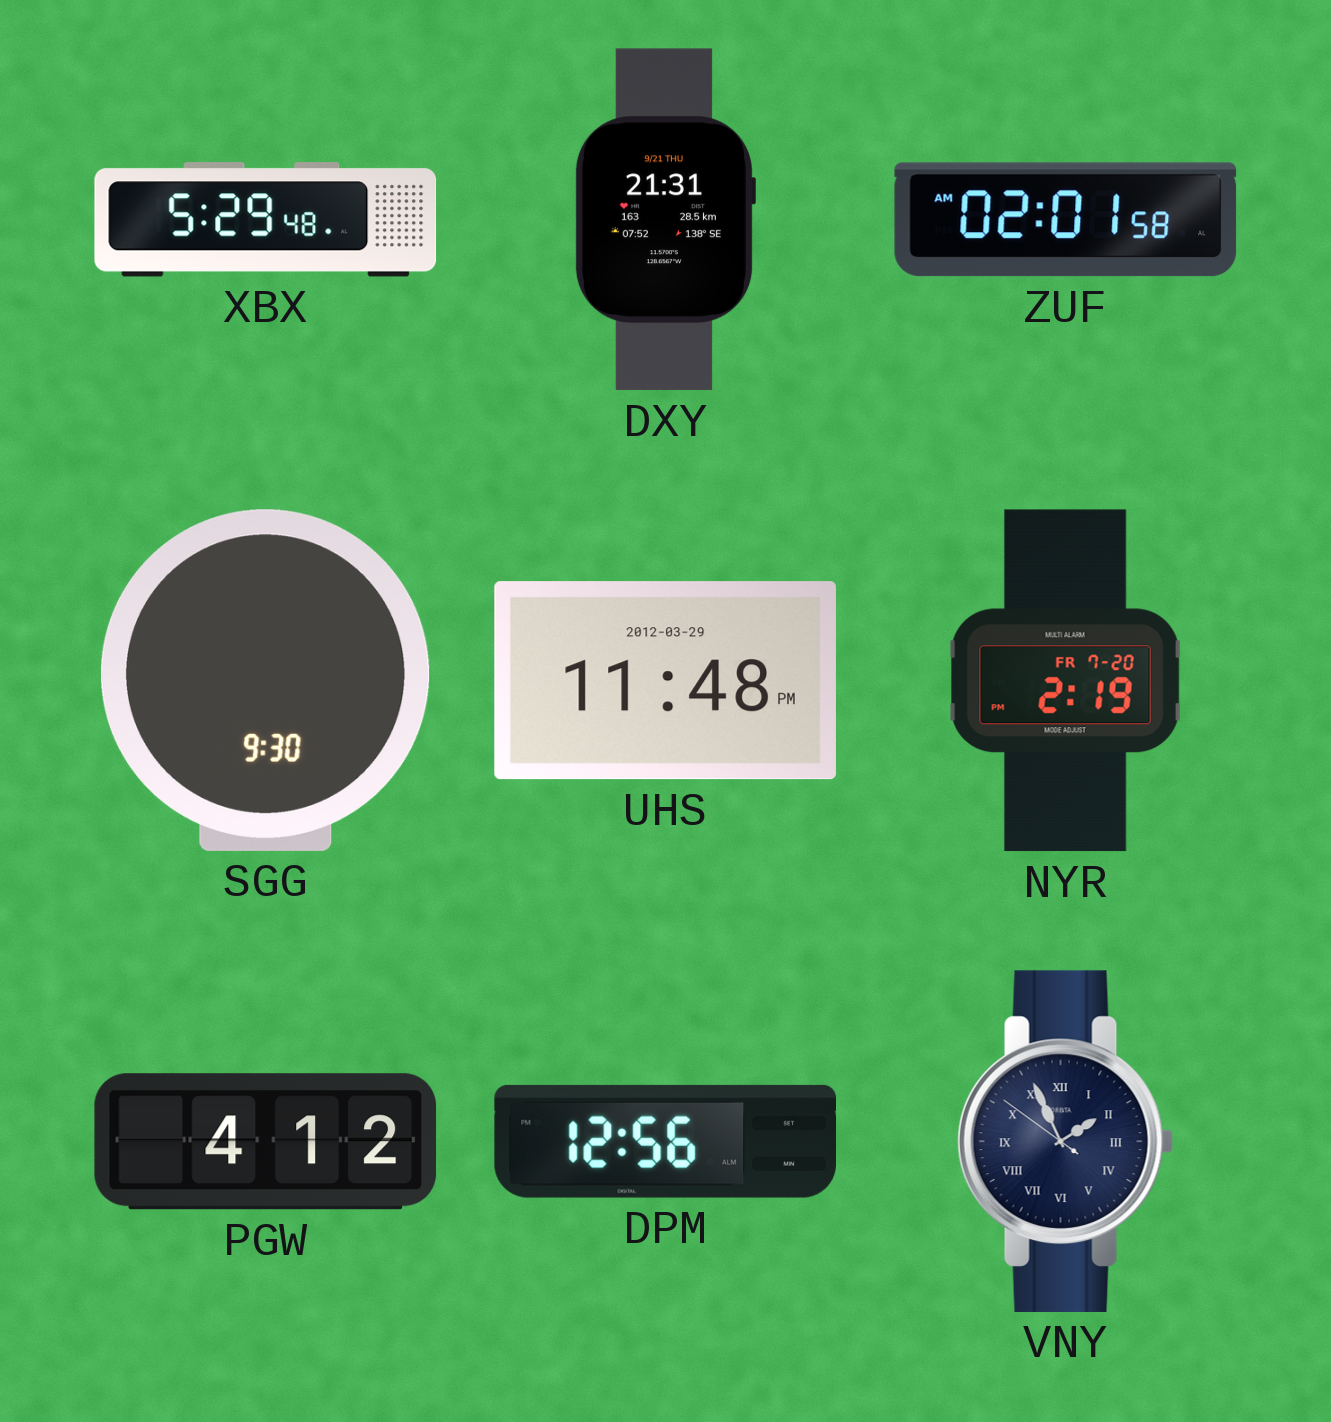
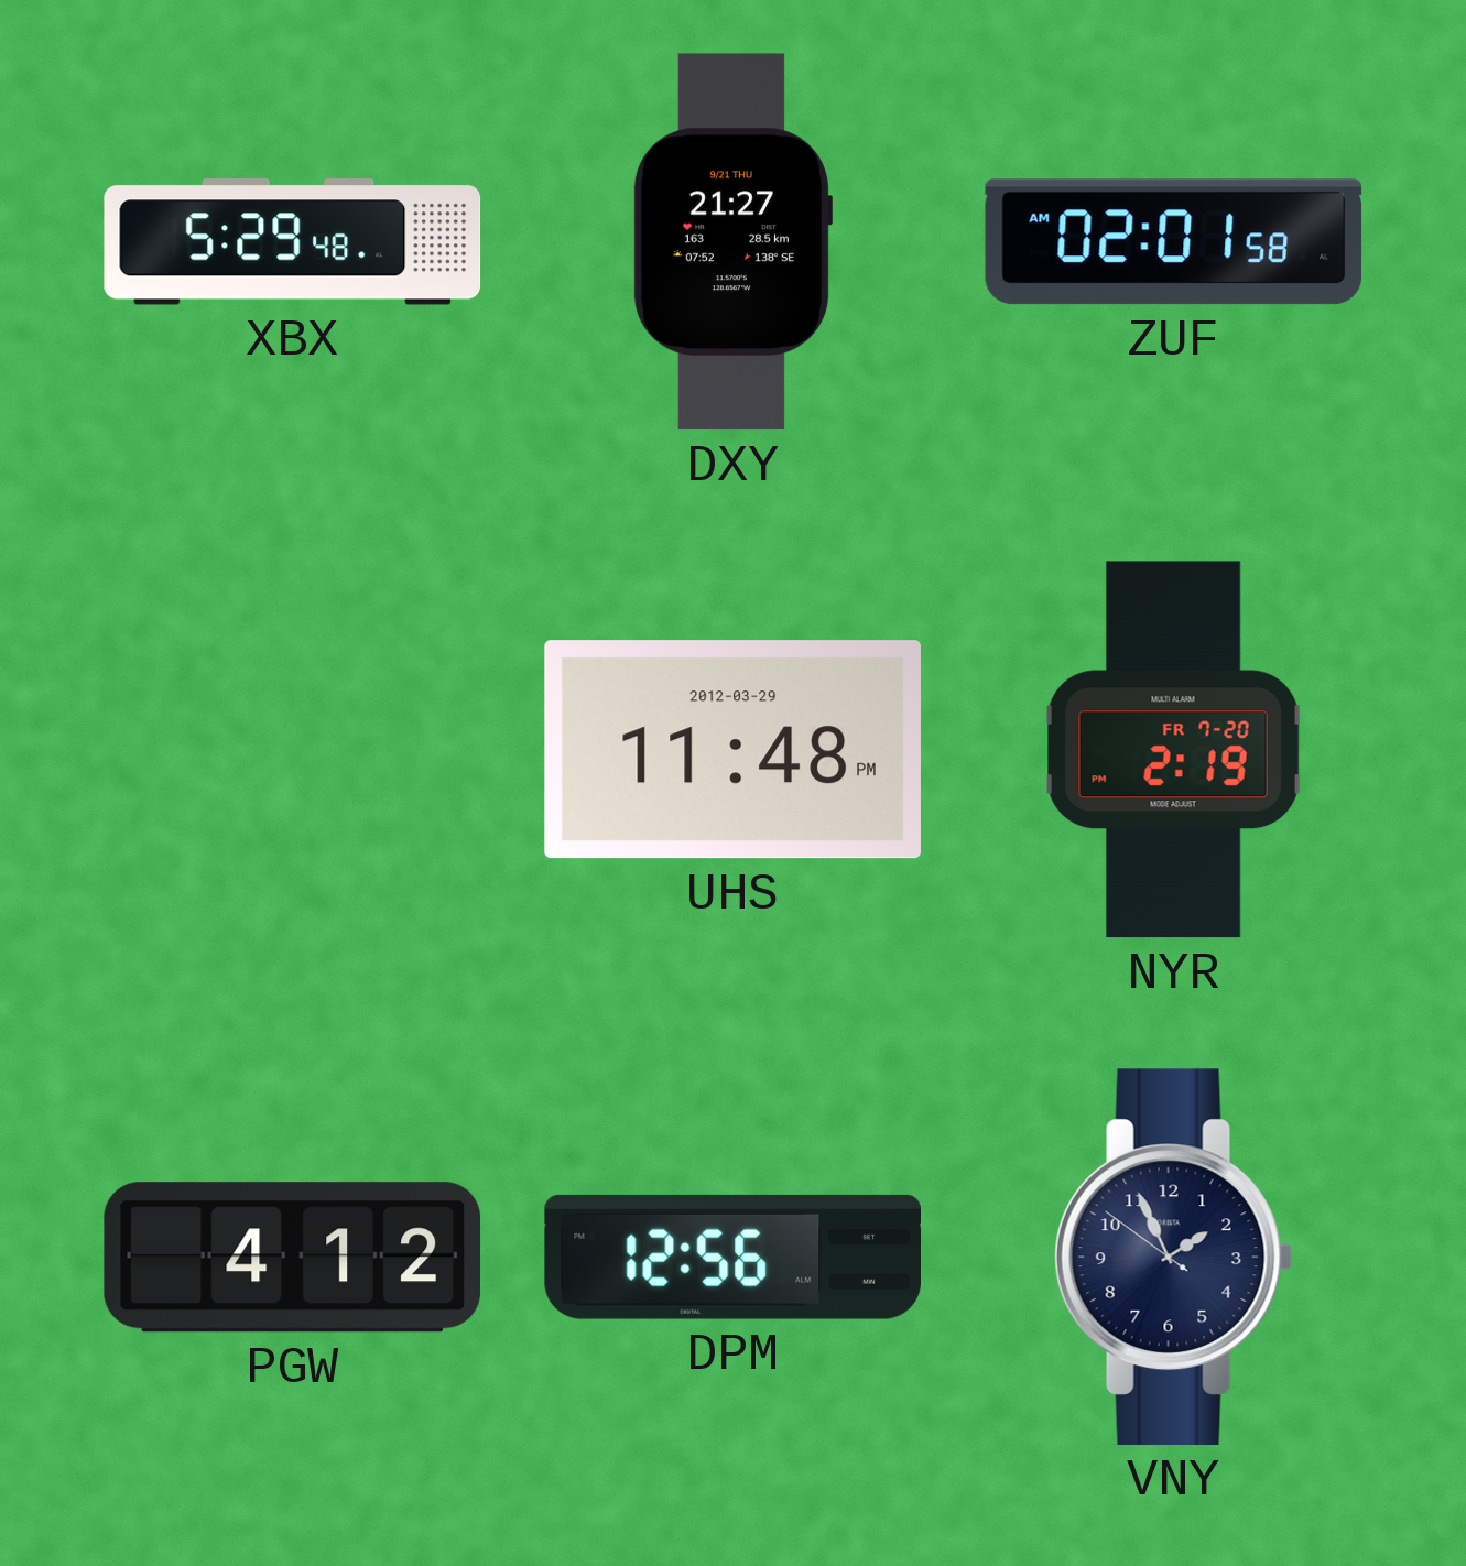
DXY: 21:31 -> 21:27 (731, 242)
SGG: 9:30 -> none (265, 680)
VNY numerals: Roman -> Arabic (1174, 1257)
